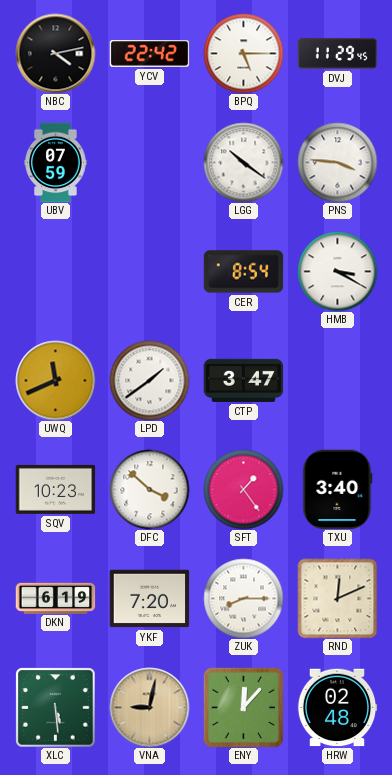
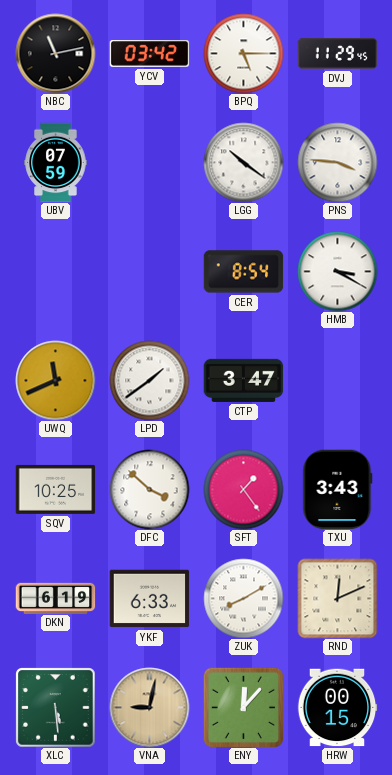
NBC: 4:13 -> 11:13 (55, 53)
YCV: 22:42 -> 03:42 (149, 54)
SQV: 10:23 -> 10:25 (55, 489)
TXU: 3:40 -> 3:43 (338, 489)
YKF: 7:20 -> 6:33 (149, 599)
ZUK: 8:15 -> 8:10 (243, 598)
HRW: 02:48 -> 00:15 (337, 708)
